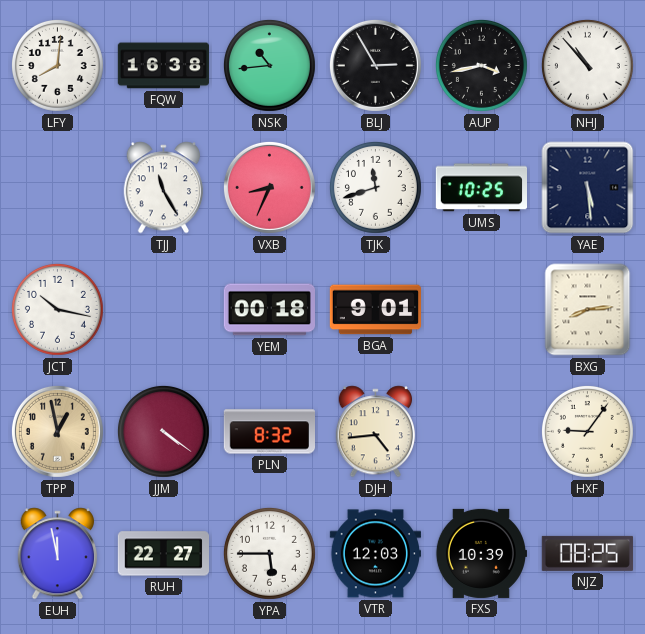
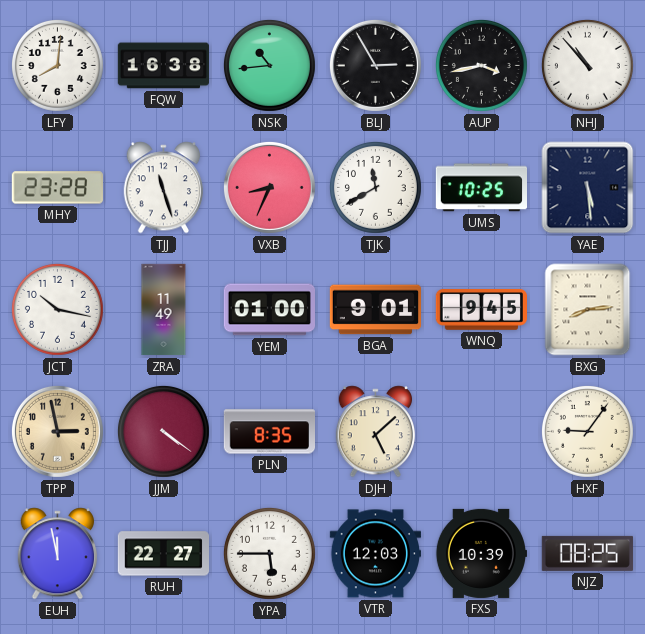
MHY: none -> 23:28 (57, 188)
TJJ: 11:25 -> 11:27 (164, 188)
TJK: 11:42 -> 11:40 (375, 187)
ZRA: none -> 11:49 (164, 310)
YEM: 00:18 -> 01:00 (269, 310)
WNQ: none -> 9:45 (481, 310)
TPP: 12:58 -> 2:58 (57, 431)
PLN: 8:32 -> 8:35 (269, 432)
DJH: 4:44 -> 5:08 (376, 432)
